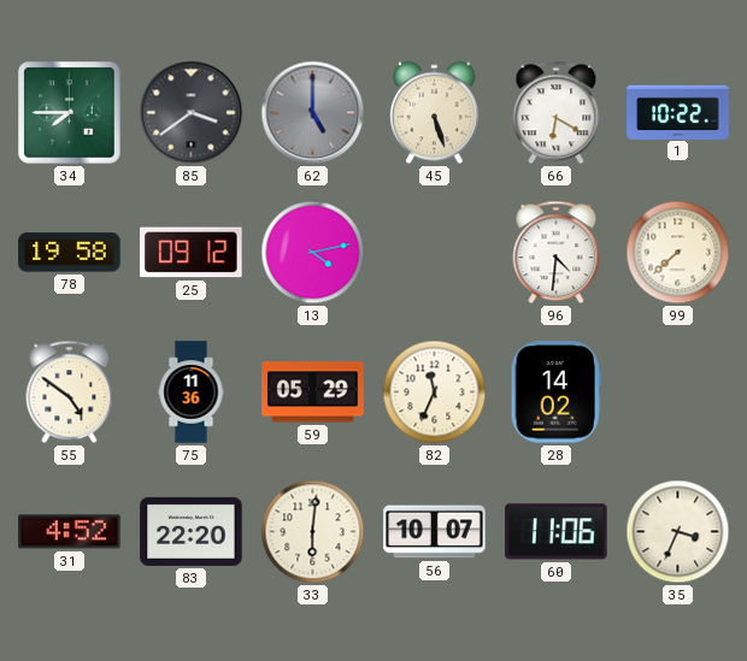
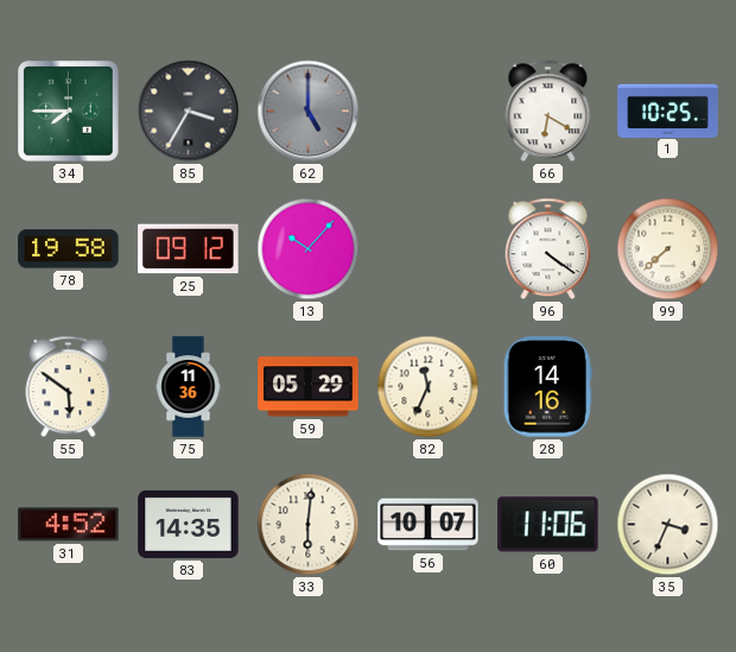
85: 3:39 -> 3:35 (189, 112)
45: 5:27 -> none (434, 113)
1: 10:22 -> 10:25 (668, 110)
13: 4:13 -> 10:07 (309, 249)
96: 4:31 -> 4:21 (548, 249)
55: 4:51 -> 5:51 (69, 387)
28: 14:02 -> 14:16 (547, 387)
83: 22:20 -> 14:35 (189, 524)
